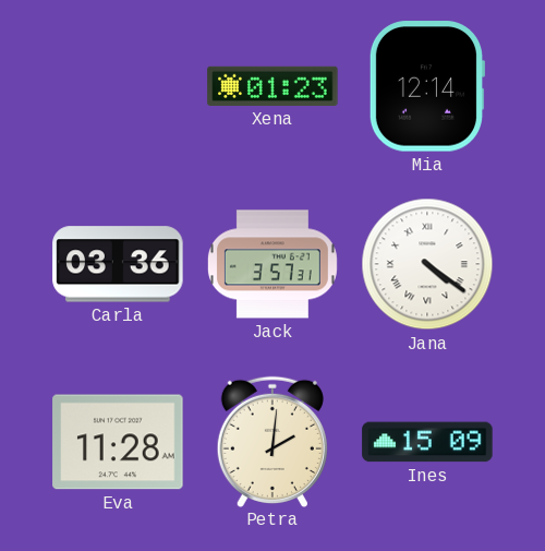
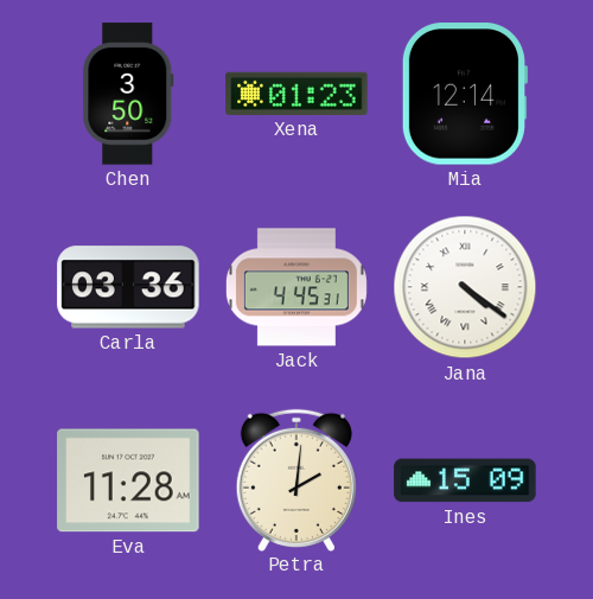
Chen: none -> 3:50 (128, 94)
Jack: 3:57 -> 4:45 (296, 287)
